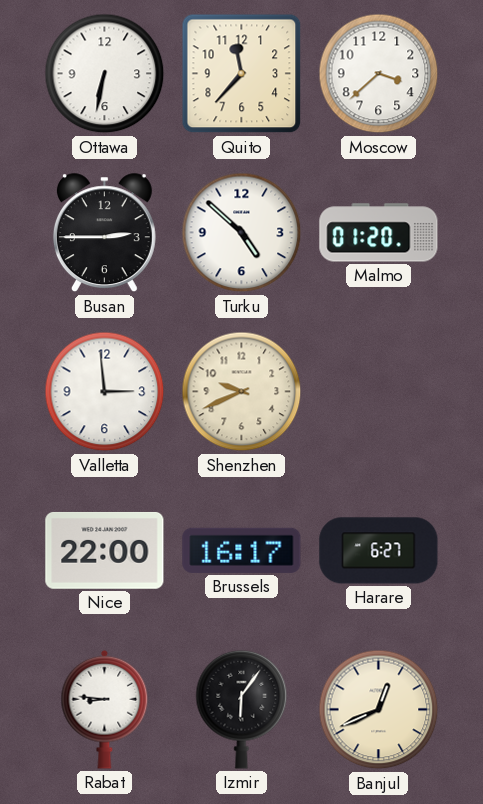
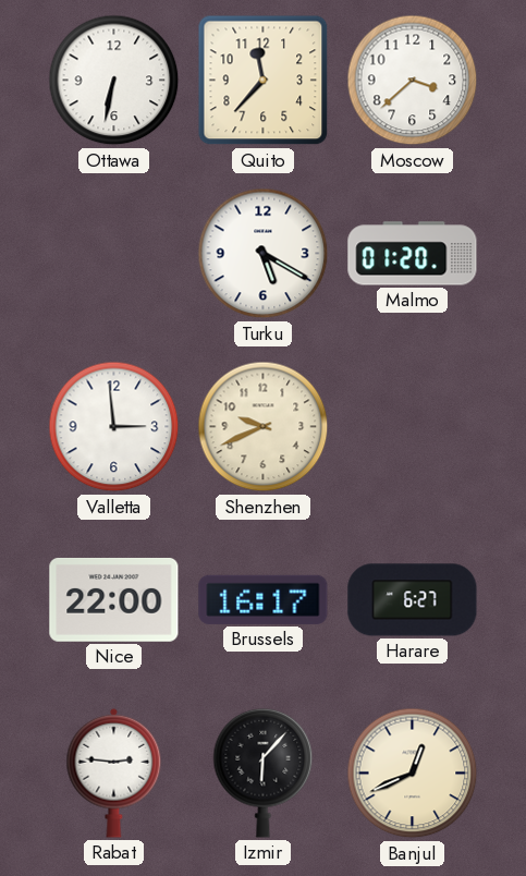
Busan: 2:45 -> none (104, 233)
Turku: 4:52 -> 5:20 (264, 254)
Rabat: 8:46 -> 2:46 (114, 772)
Izmir: 6:06 -> 6:07 (264, 772)
